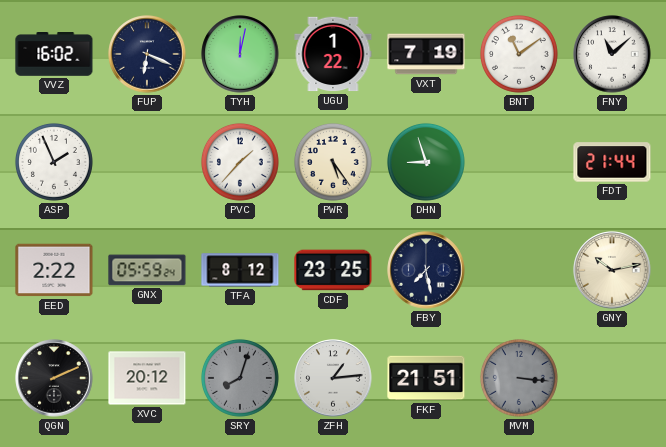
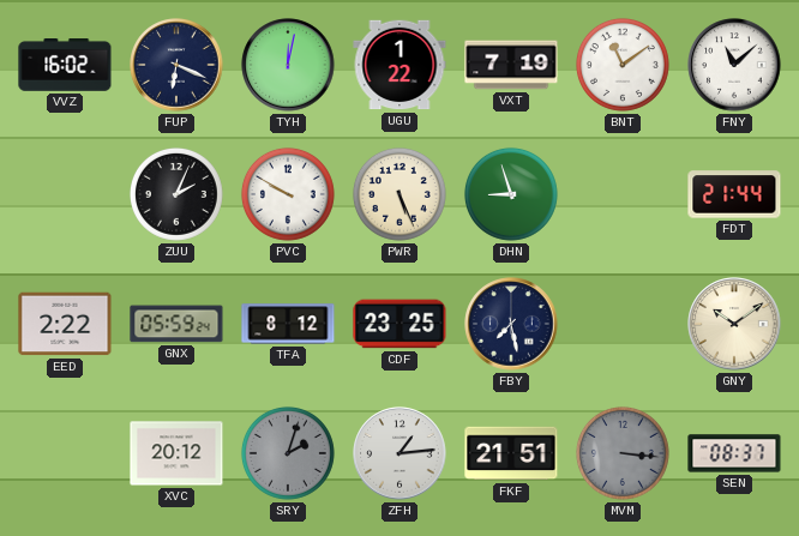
ASP: 1:56 -> none (54, 162)
ZUU: none -> 2:04 (176, 194)
PVC: 1:37 -> 9:50 (288, 194)
PWR: 5:24 -> 5:26 (400, 194)
GNY: 10:13 -> 10:09 (734, 324)
QGN: 2:11 -> none (54, 378)
SRY: 8:03 -> 2:03 (288, 453)
SEN: none -> 08:37 (734, 453)
